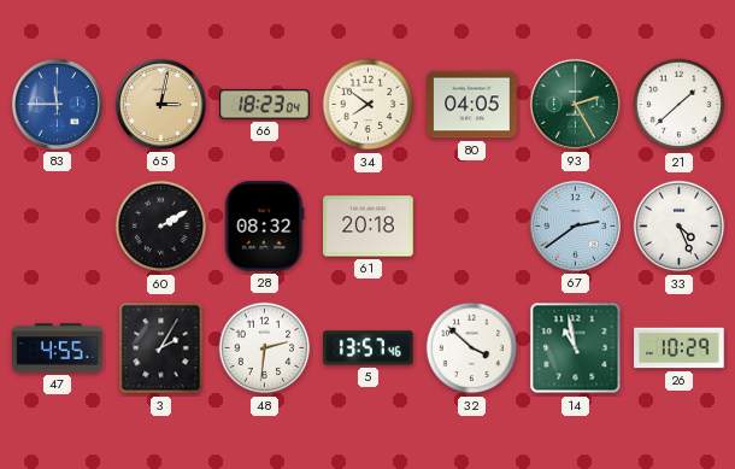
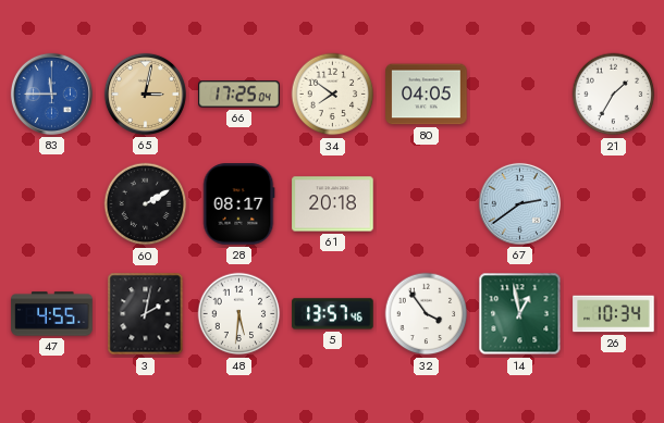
66: 18:23 -> 17:25 (239, 95)
93: 2:25 -> none (575, 104)
21: 1:38 -> 1:35 (614, 95)
28: 08:32 -> 08:17 (239, 204)
33: 4:26 -> none (680, 227)
3: 2:05 -> 2:02 (146, 314)
48: 2:31 -> 5:31 (239, 314)
32: 3:52 -> 3:54 (427, 314)
14: 10:58 -> 12:58 (520, 314)
26: 10:29 -> 10:34 (614, 314)
